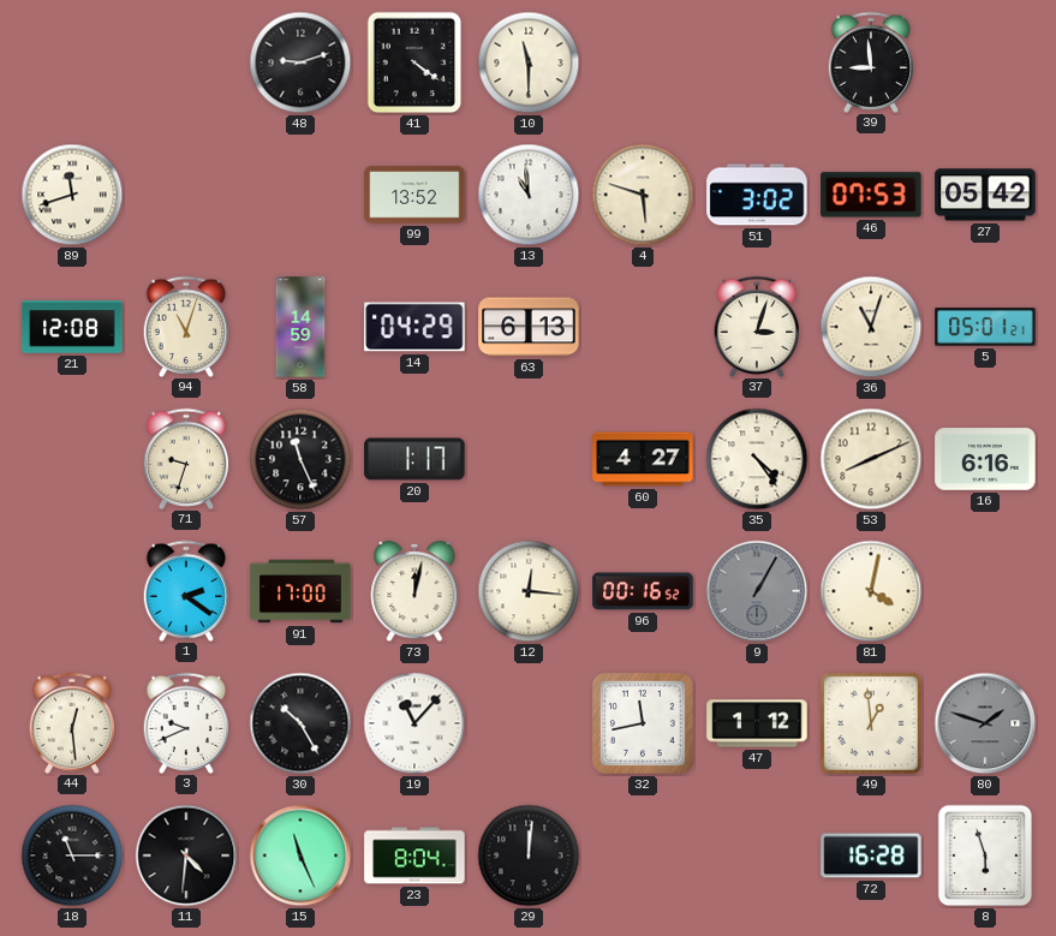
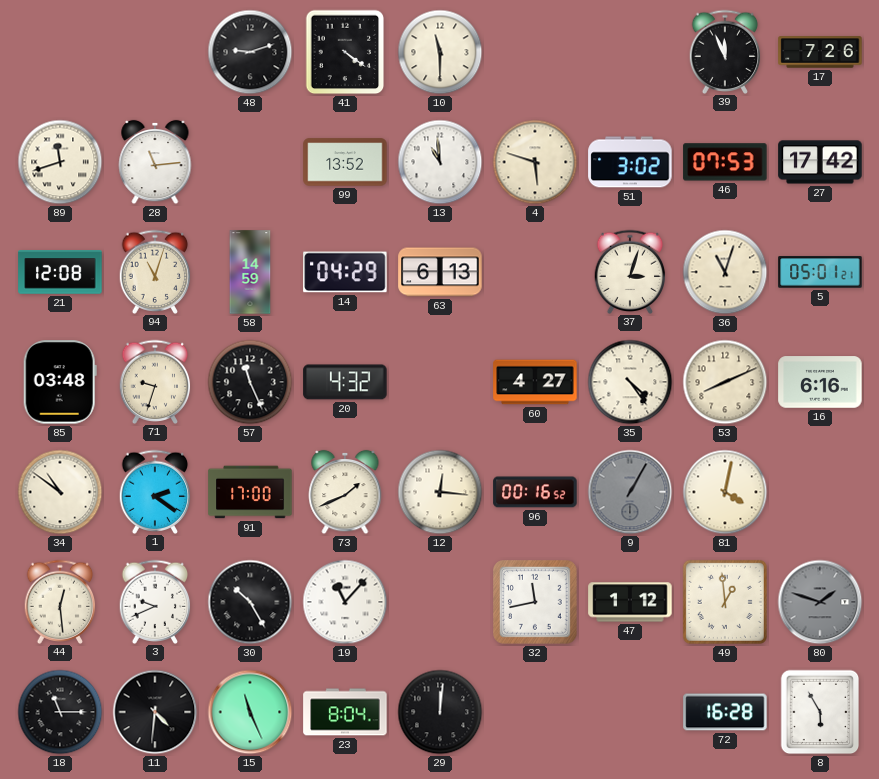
39: 8:59 -> 11:56 (725, 51)
17: none -> 7:26 (820, 52)
28: none -> 11:14 (155, 162)
27: 05:42 -> 17:42 (820, 162)
85: none -> 03:48 (60, 382)
20: 1:17 -> 4:32 (345, 382)
34: none -> 10:51 (60, 492)
73: 12:02 -> 1:41 (345, 492)
8: 5:57 -> 5:55 (820, 712)
